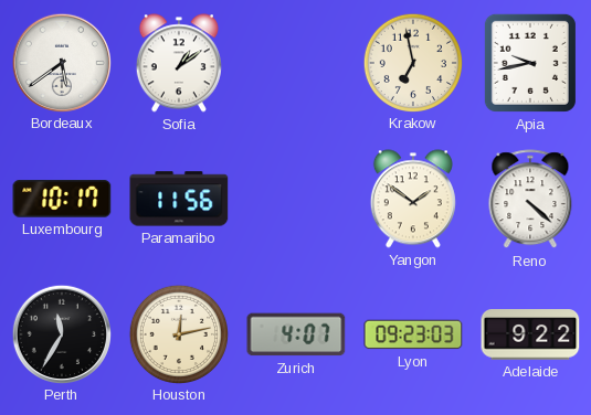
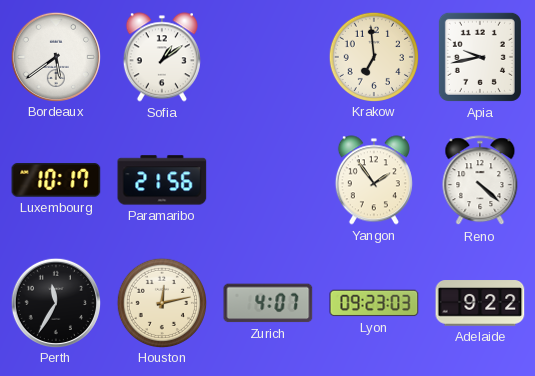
Krakow: 6:58 -> 6:59 (373, 56)
Paramaribo: 11:56 -> 21:56 (162, 180)
Yangon: 1:51 -> 1:54 (374, 180)
